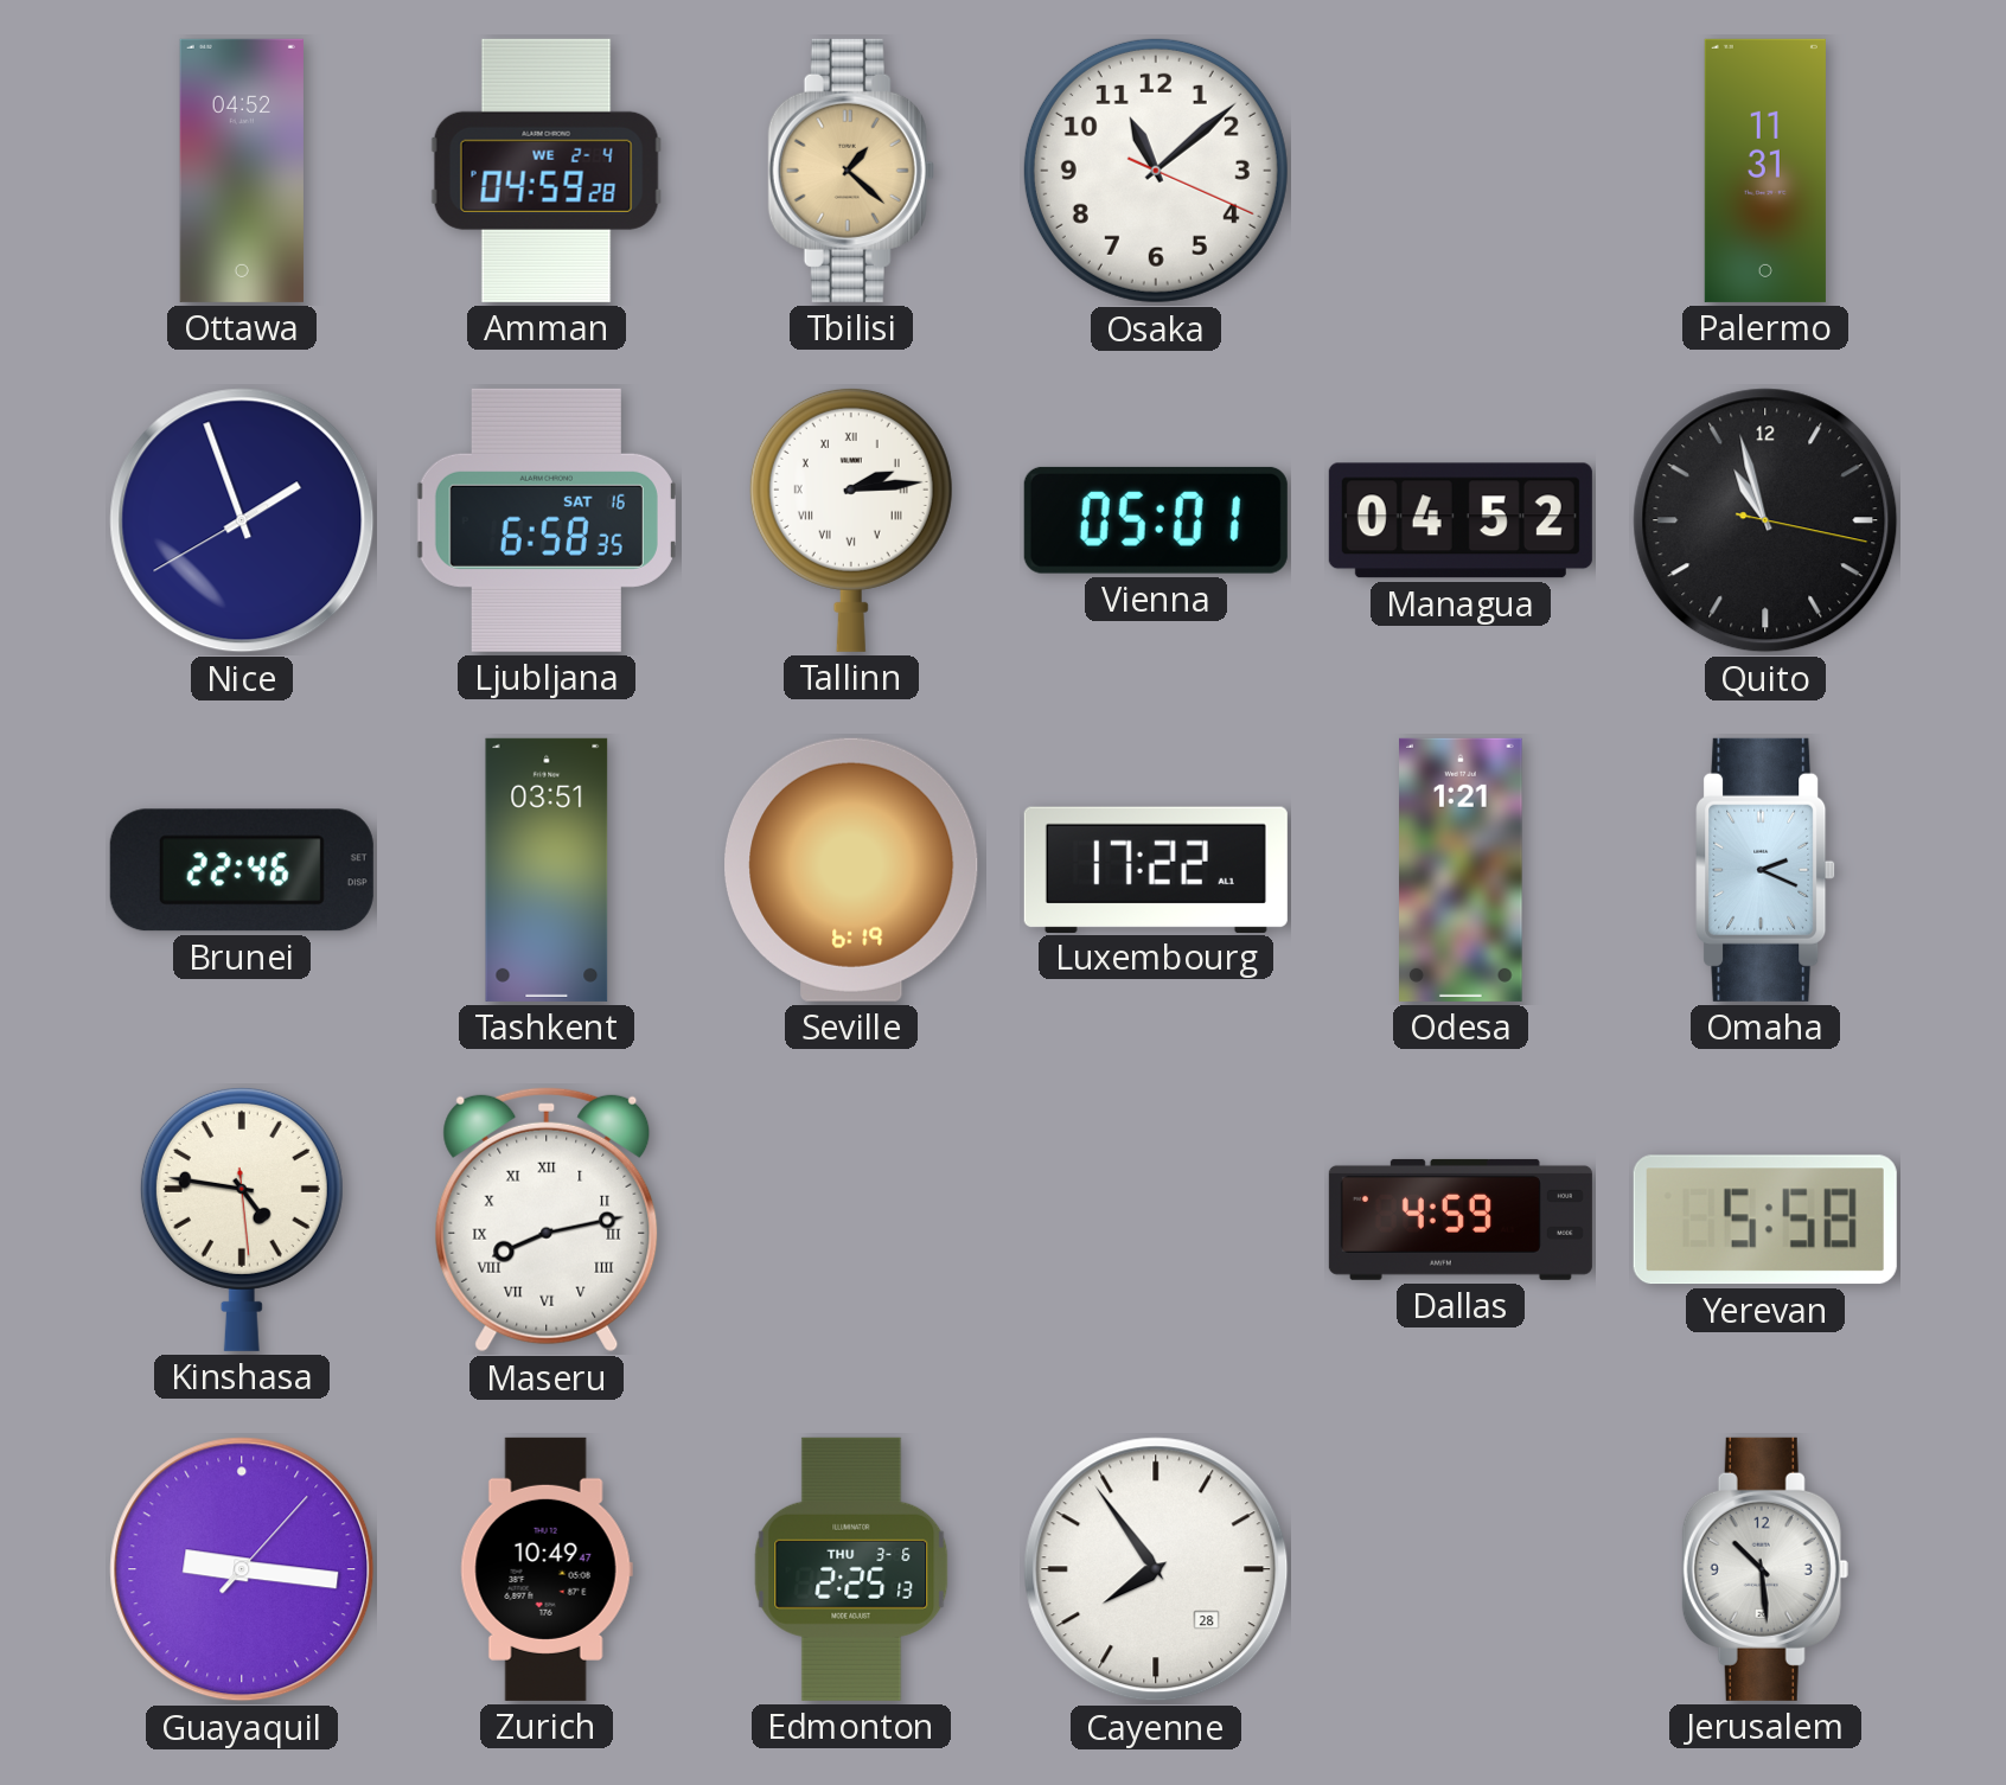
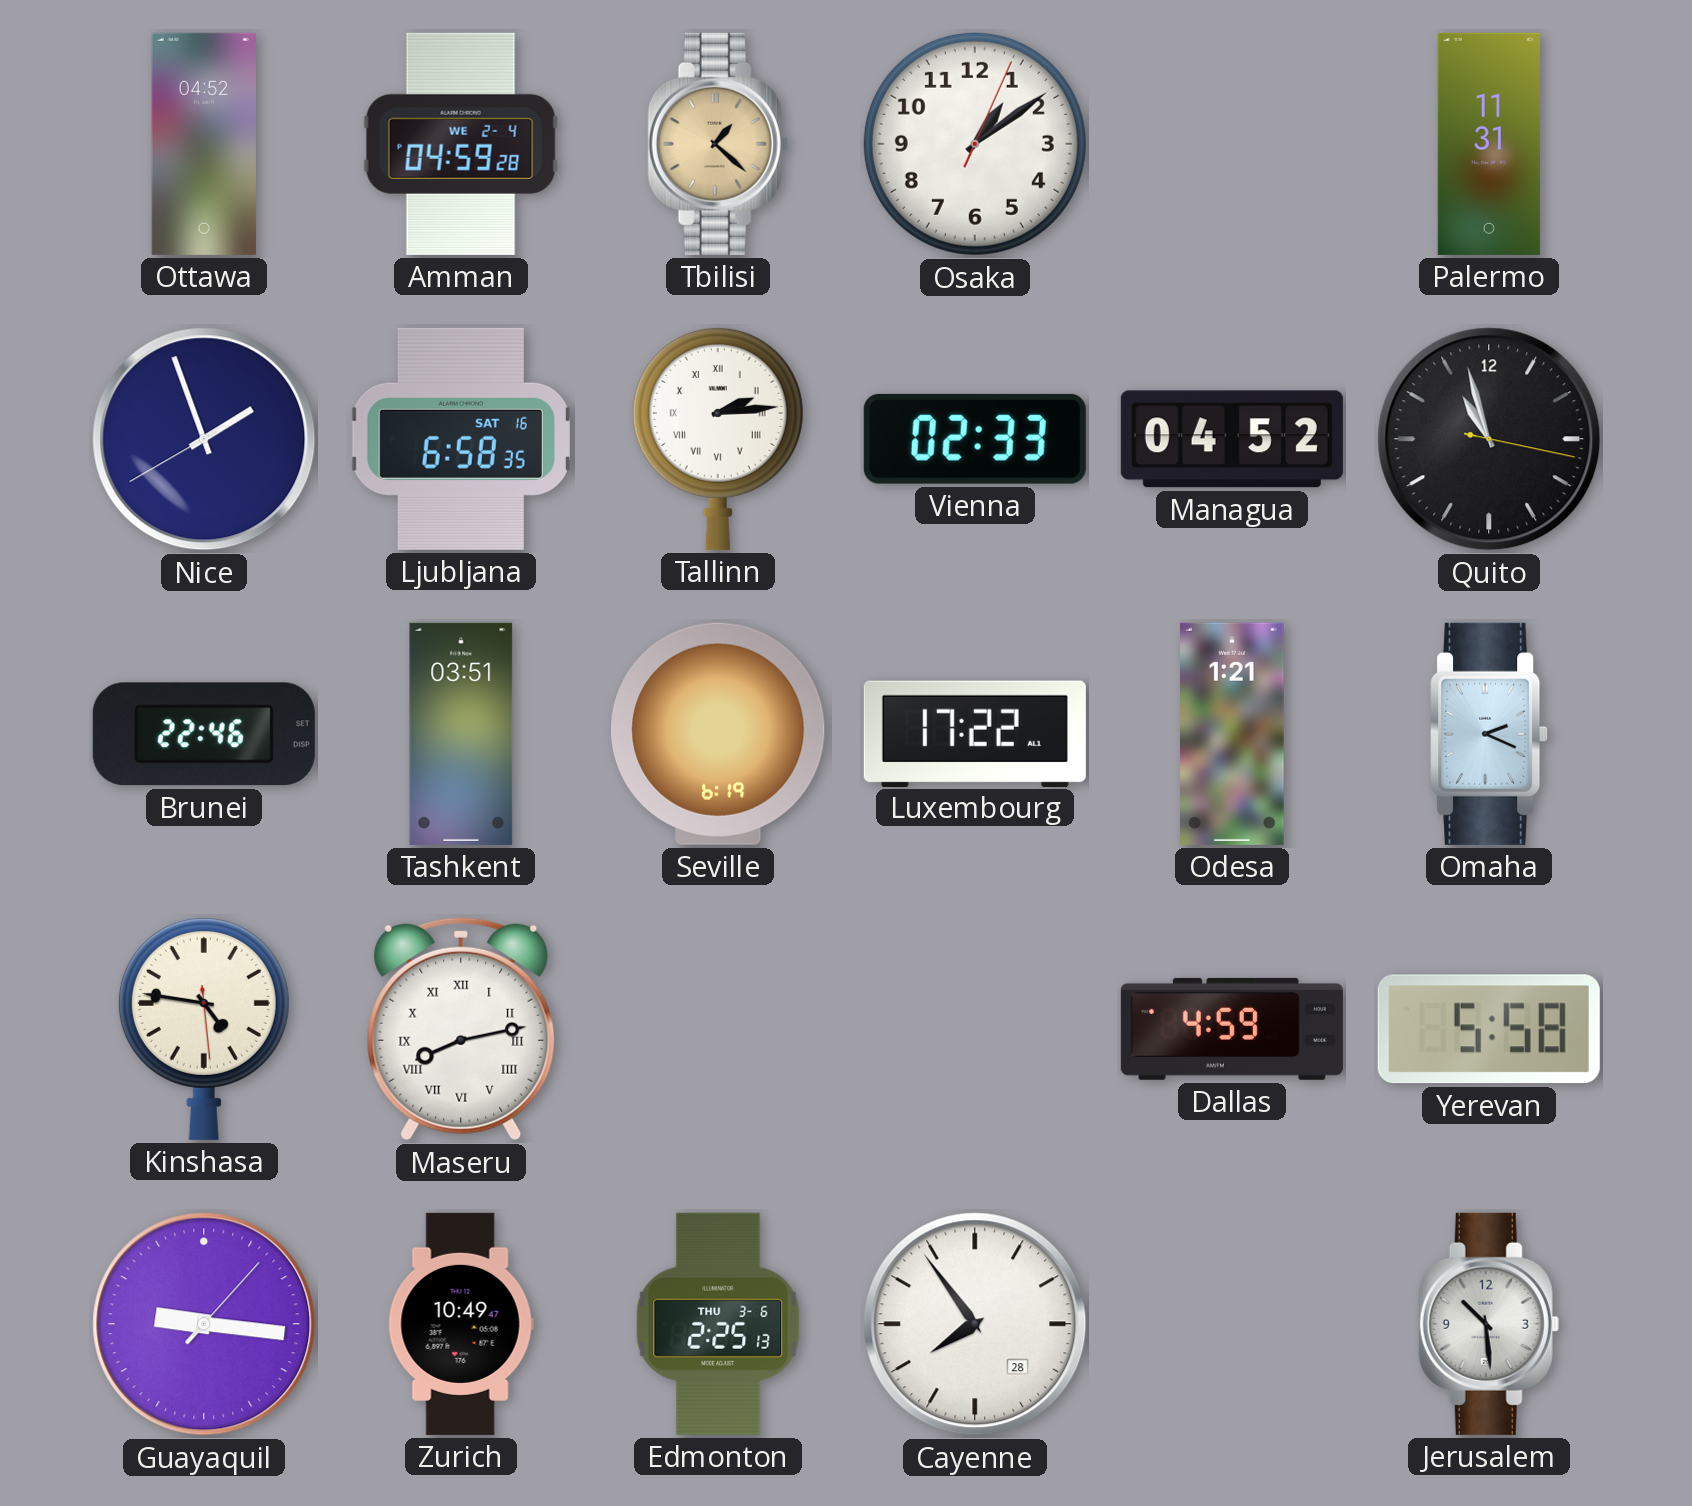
Osaka: 11:08 -> 1:09 (975, 144)
Vienna: 05:01 -> 02:33 (975, 439)
